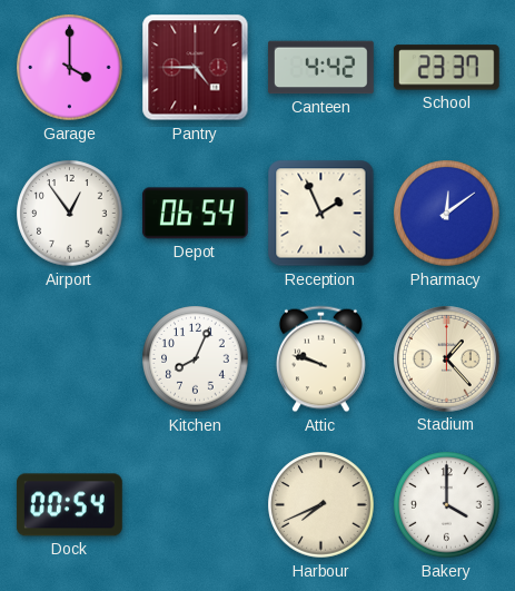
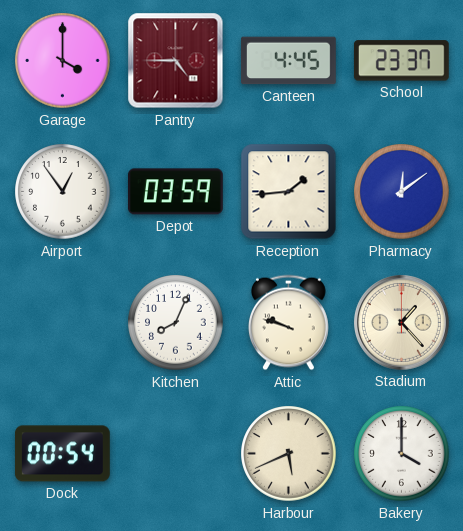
Canteen: 4:42 -> 4:45 (288, 61)
Depot: 06:54 -> 03:59 (175, 192)
Reception: 1:56 -> 1:44 (289, 192)
Harbour: 7:41 -> 5:41 (289, 454)
